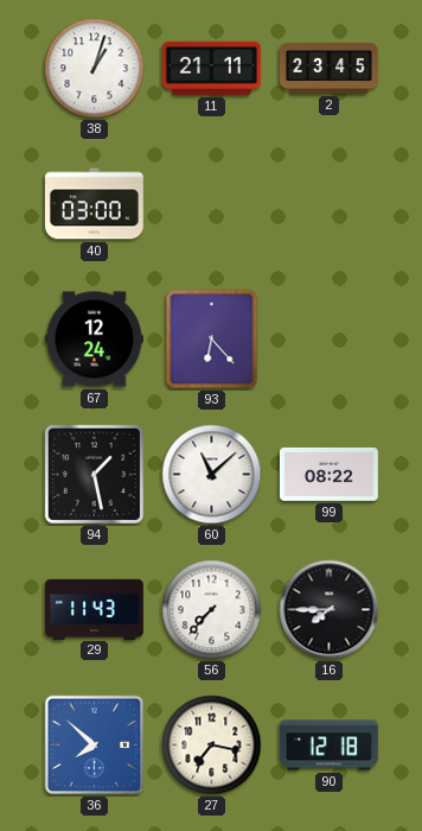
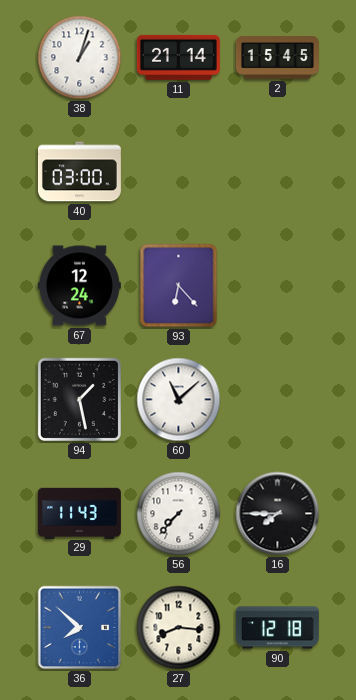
11: 21:11 -> 21:14 (178, 57)
2: 23:45 -> 15:45 (277, 58)
99: 08:22 -> none (328, 474)
27: 7:17 -> 8:16 (179, 628)
